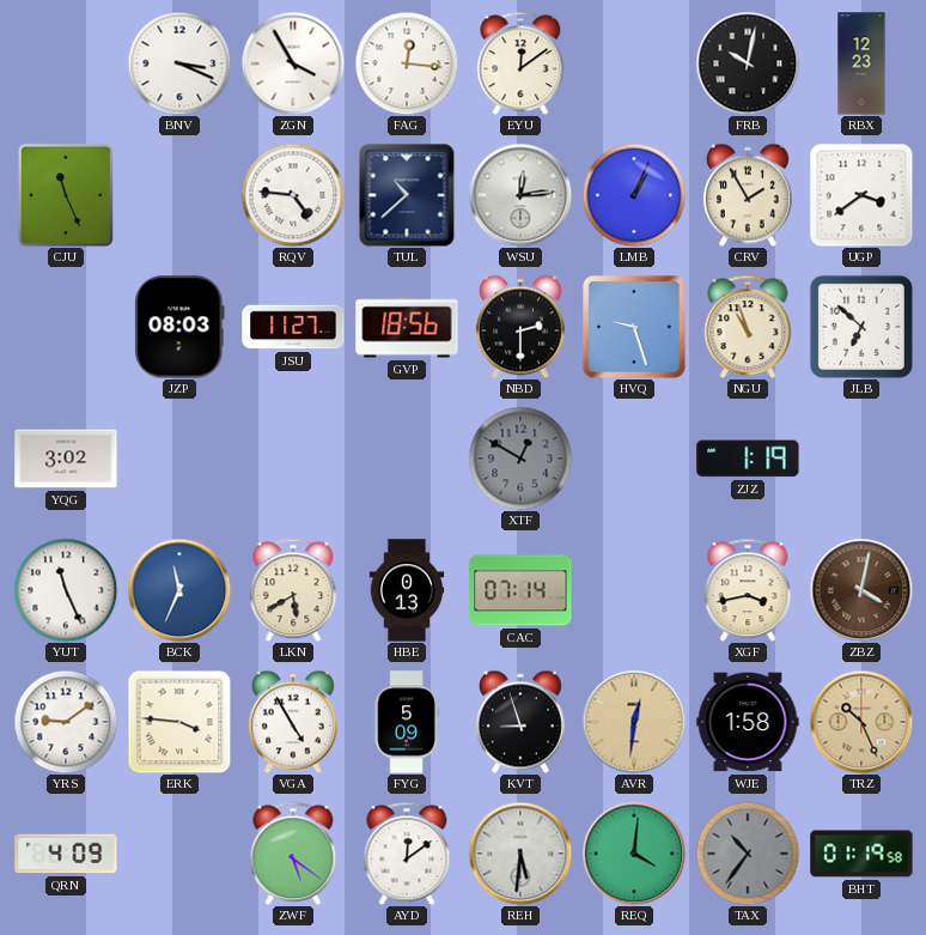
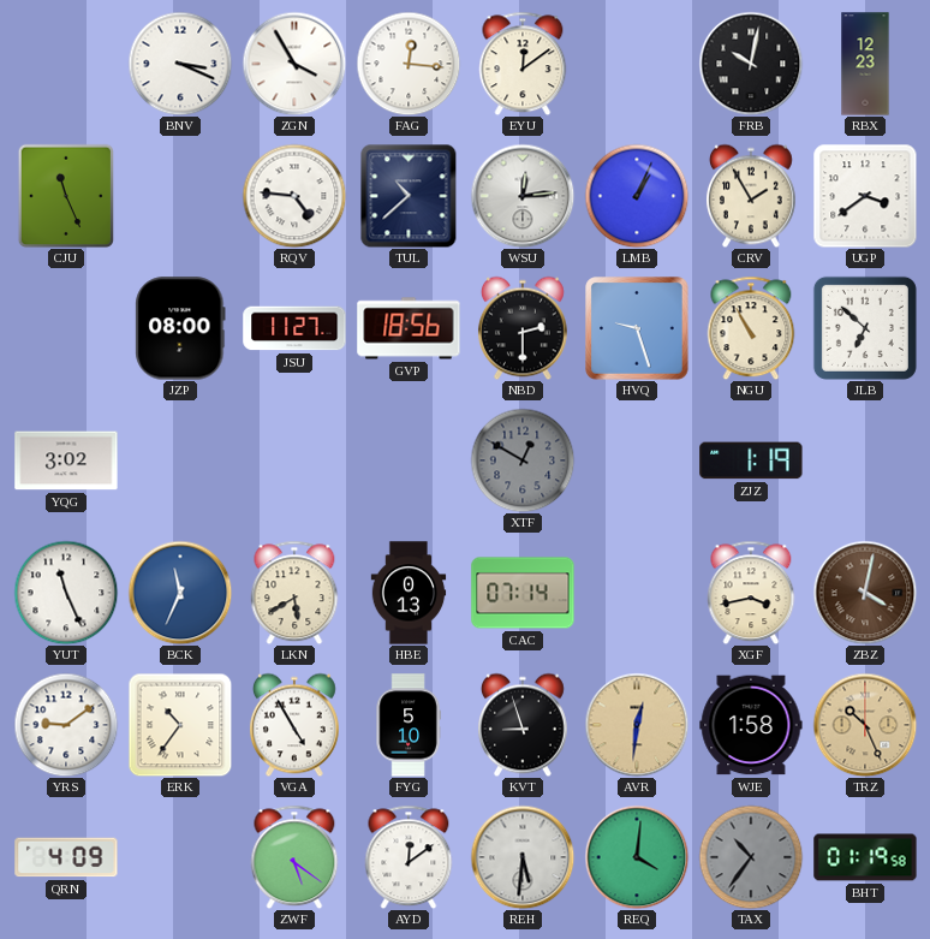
JZP: 08:03 -> 08:00 (180, 328)
NGU: 10:57 -> 10:55 (751, 328)
ERK: 3:46 -> 10:36 (180, 725)
FYG: 5:09 -> 5:10 (409, 725)
